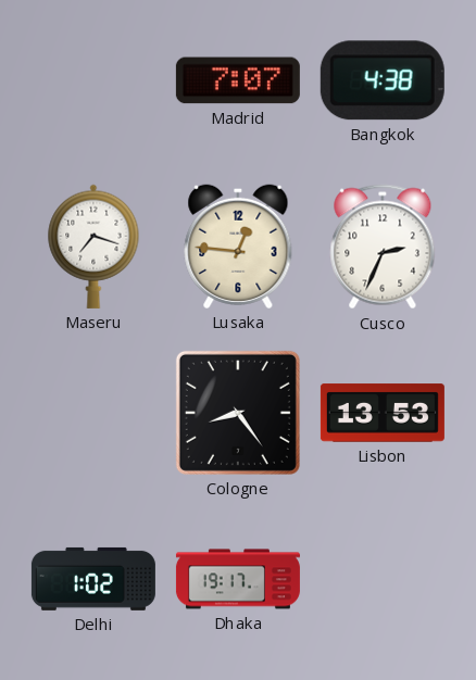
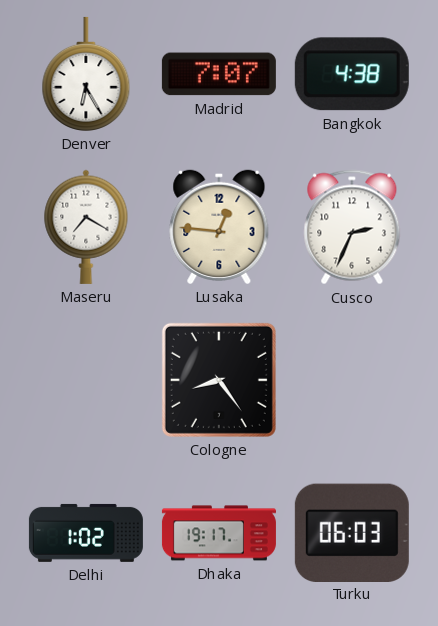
Denver: none -> 6:25 (86, 74)
Maseru: 7:18 -> 7:20 (86, 227)
Lisbon: 13:53 -> none (383, 413)
Turku: none -> 06:03 (352, 532)
